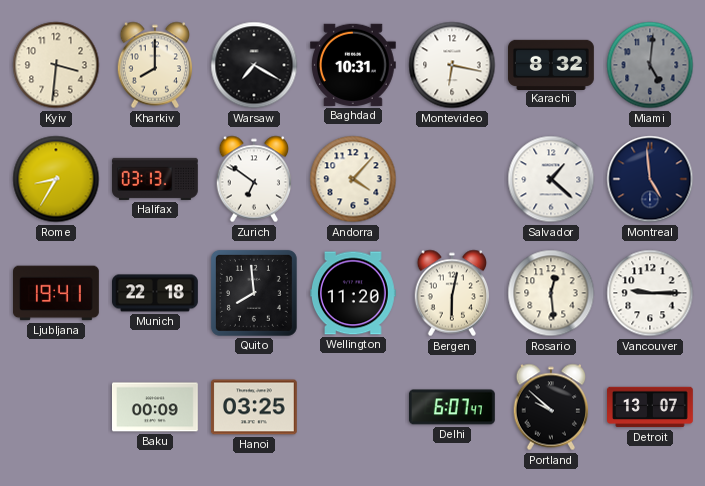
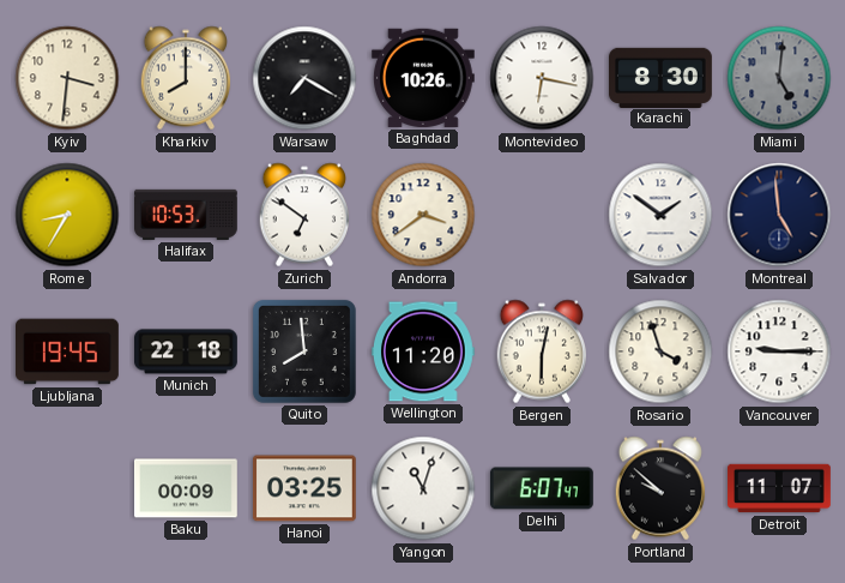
Baghdad: 10:31 -> 10:26 (423, 78)
Karachi: 8:32 -> 8:30 (662, 77)
Halifax: 03:13 -> 10:53 (187, 215)
Andorra: 4:07 -> 3:39 (423, 215)
Salvador: 1:22 -> 1:51 (660, 215)
Ljubljana: 19:41 -> 19:45 (68, 351)
Rosario: 12:29 -> 3:57 (660, 351)
Yangon: none -> 11:03 (423, 488)
Detroit: 13:07 -> 11:07 (780, 488)
